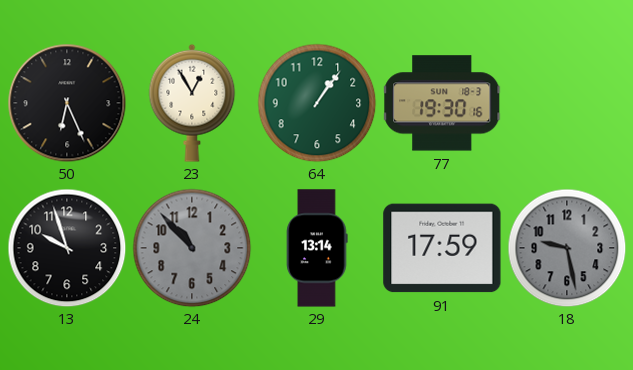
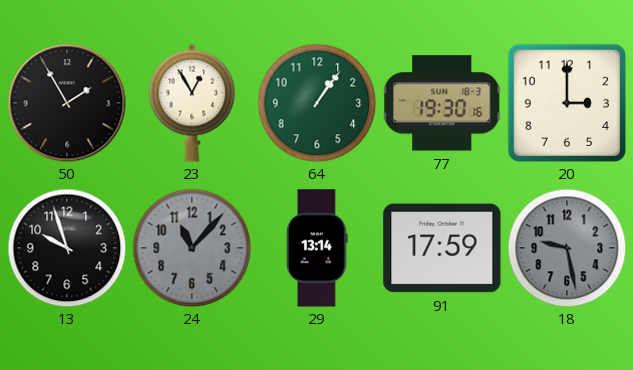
50: 6:26 -> 1:55 (67, 103)
20: none -> 3:00 (566, 102)
24: 10:53 -> 11:07 (192, 248)
